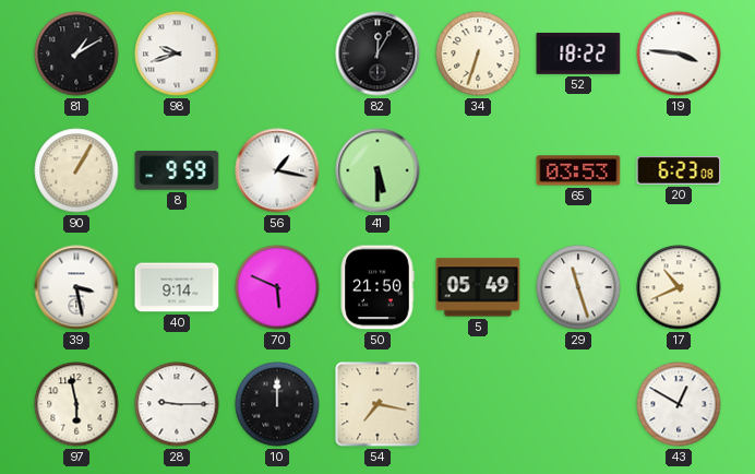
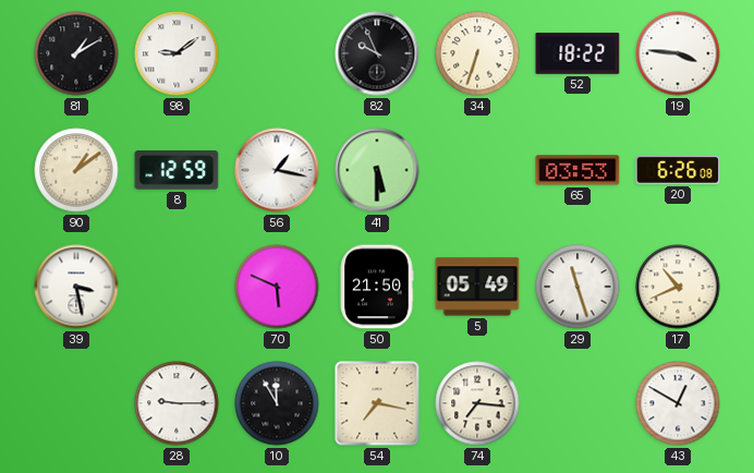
98: 9:42 -> 9:09 (177, 53)
82: 12:05 -> 9:56 (377, 53)
90: 1:05 -> 1:09 (76, 170)
8: 9:59 -> 12:59 (177, 170)
20: 6:23 -> 6:26 (678, 171)
40: 9:14 -> none (177, 287)
97: 5:58 -> none (76, 404)
10: 12:00 -> 11:55 (277, 403)
74: none -> 7:16 (477, 403)
